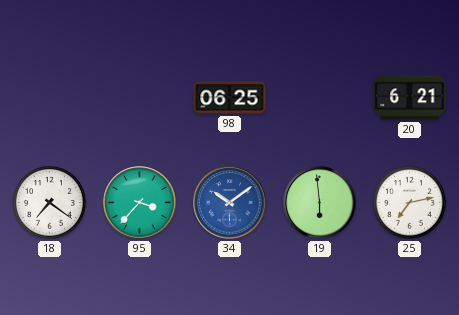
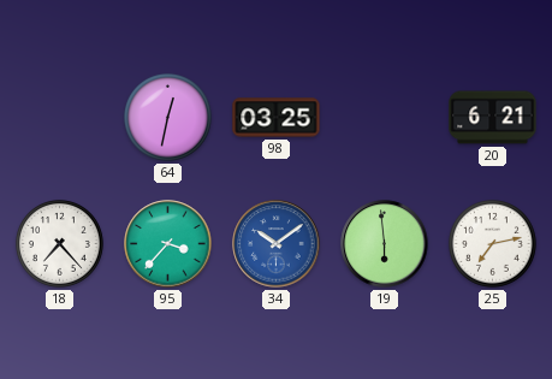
64: none -> 12:32 (167, 117)
98: 06:25 -> 03:25 (277, 118)
18: 7:21 -> 7:23 (59, 243)
